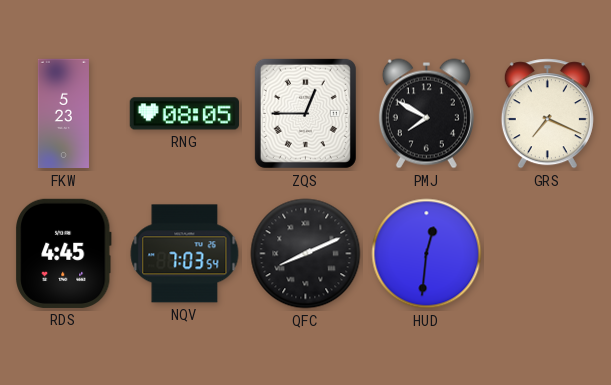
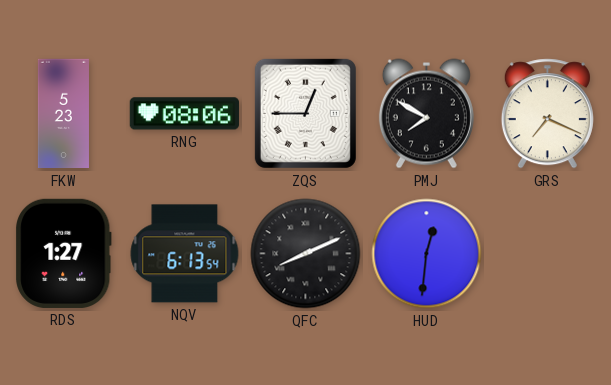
RNG: 08:05 -> 08:06 (184, 114)
RDS: 4:45 -> 1:27 (64, 253)
NQV: 7:03 -> 6:13 (185, 254)
